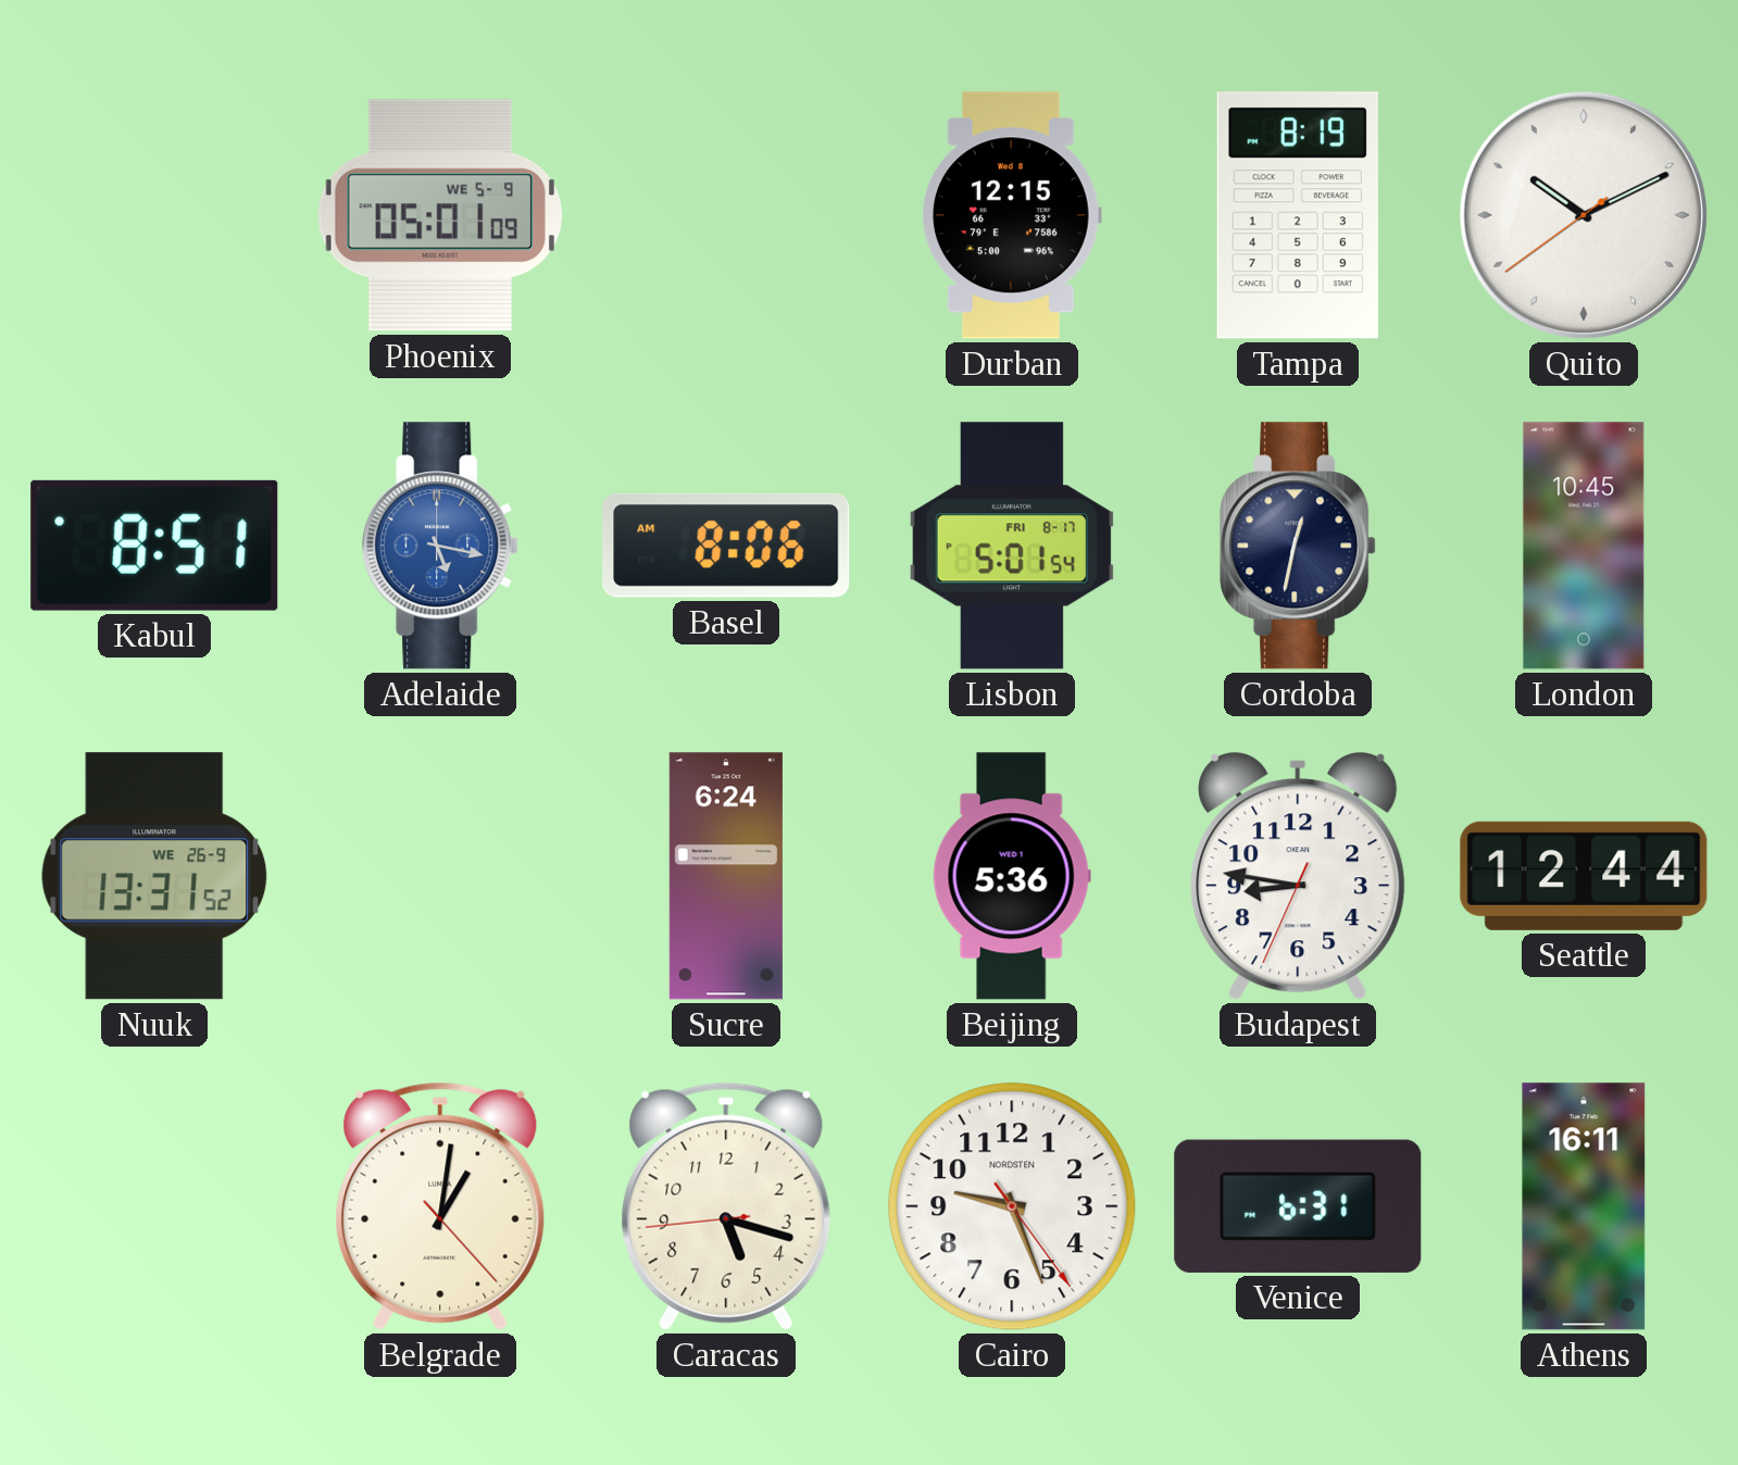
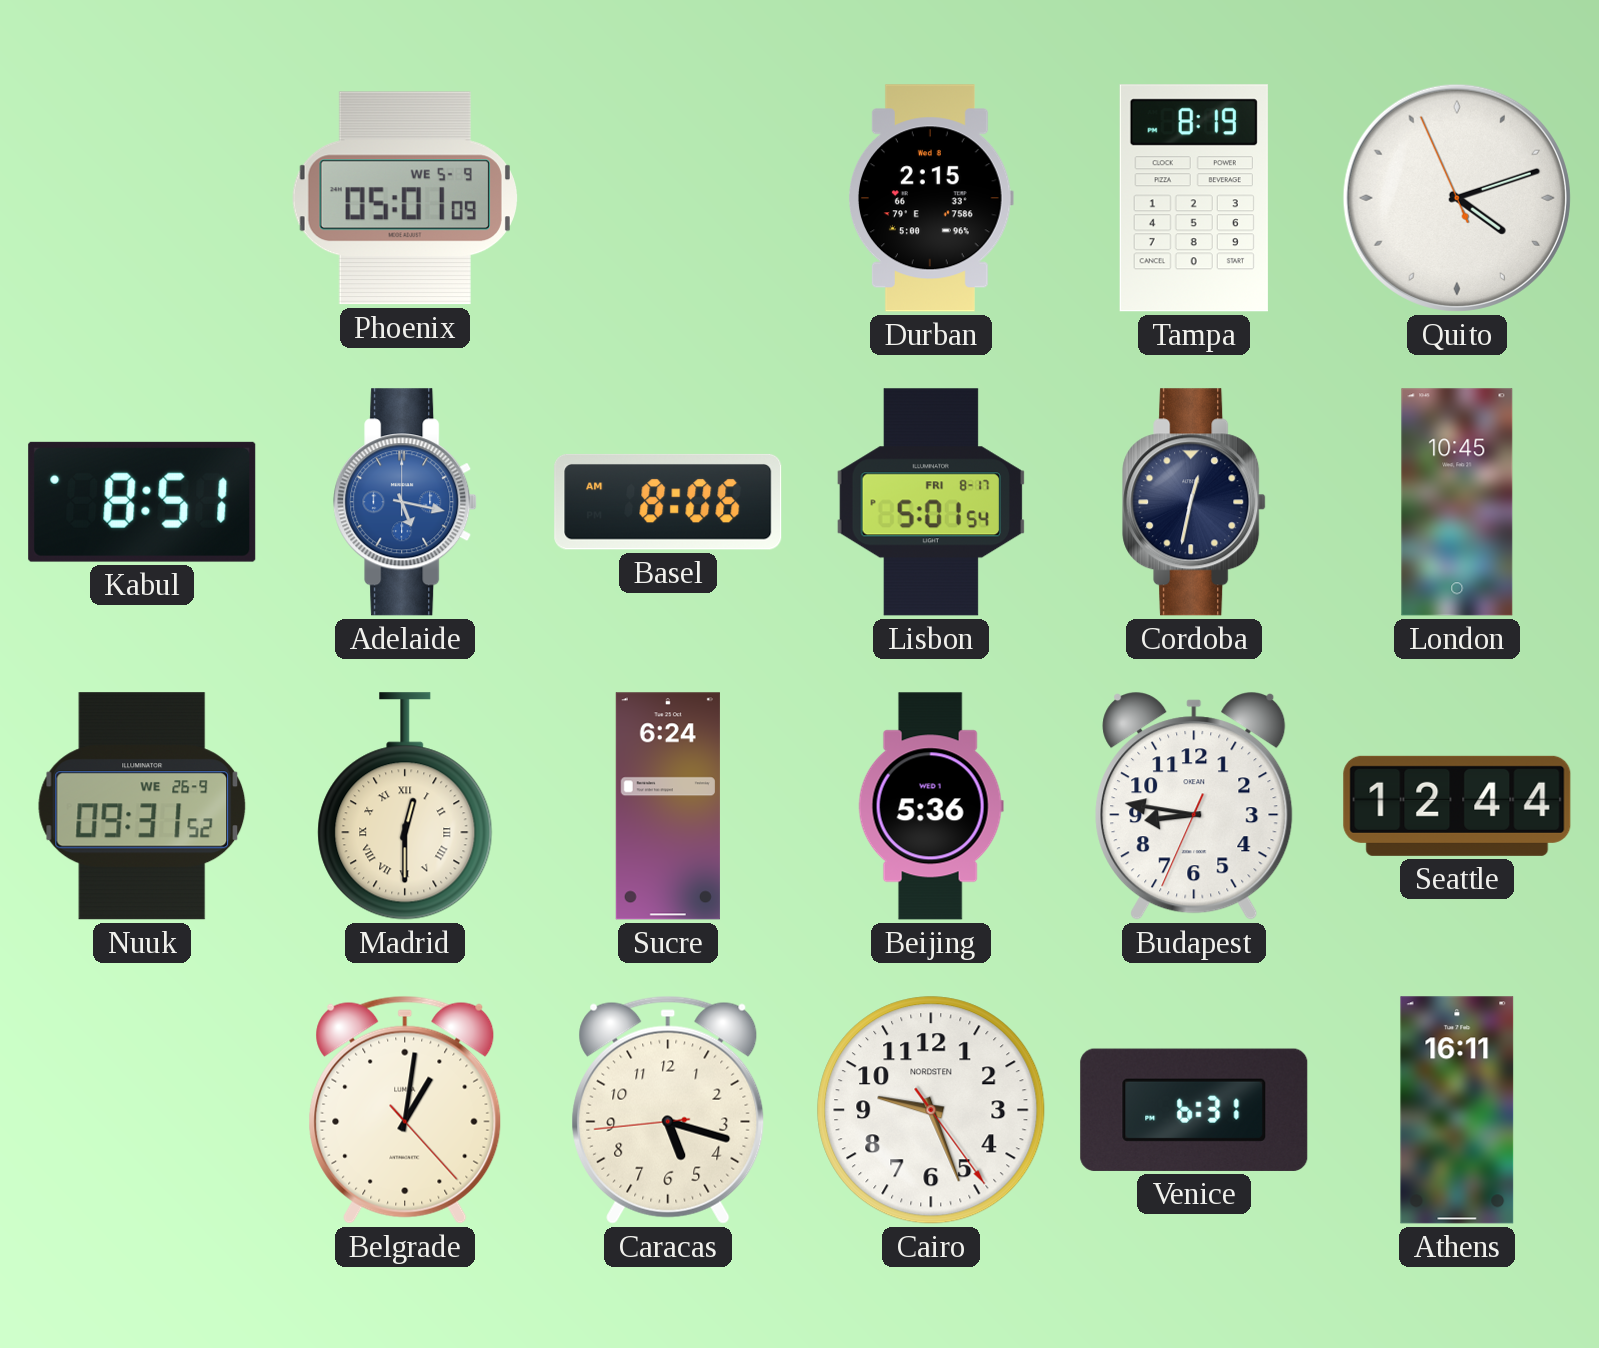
Durban: 12:15 -> 2:15 (931, 198)
Quito: 10:10 -> 4:11 (1457, 198)
Nuuk: 13:31 -> 09:31 (142, 806)
Madrid: none -> 12:30 (405, 806)
